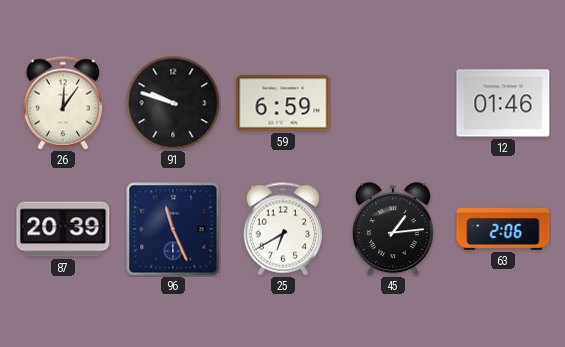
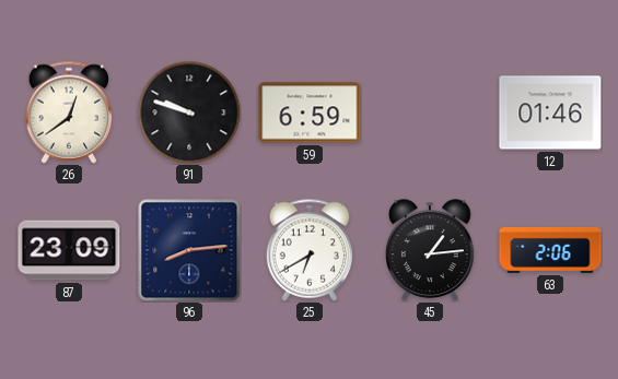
26: 12:06 -> 12:39 (69, 112)
87: 20:39 -> 23:09 (69, 250)
96: 11:26 -> 8:14 (189, 250)
